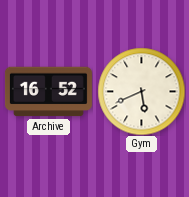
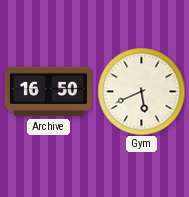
Archive: 16:52 -> 16:50 (48, 92)
